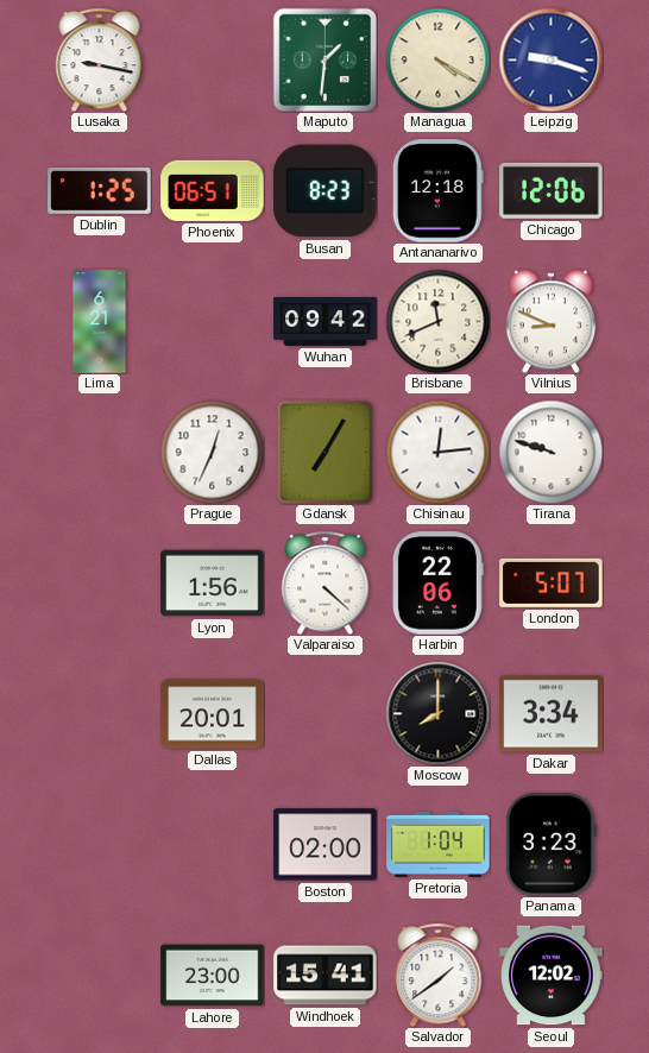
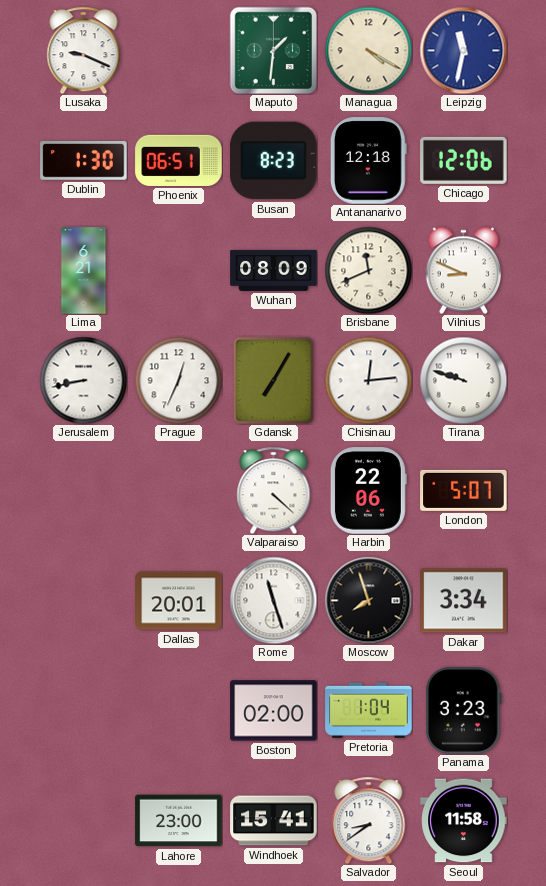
Lusaka: 9:17 -> 9:19 (84, 50)
Leipzig: 9:18 -> 11:32 (463, 50)
Dublin: 1:25 -> 1:30 (84, 161)
Wuhan: 09:42 -> 08:09 (274, 270)
Jerusalem: none -> 8:43 (83, 380)
Lyon: 1:56 -> none (213, 584)
Rome: none -> 11:27 (273, 600)
Moscow: 8:00 -> 7:57 (368, 600)
Salvador: 1:39 -> 8:39 (369, 820)
Seoul: 12:02 -> 11:58 (464, 821)
